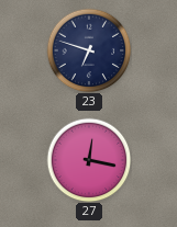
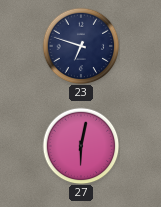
27: 12:17 -> 6:02 (81, 146)
